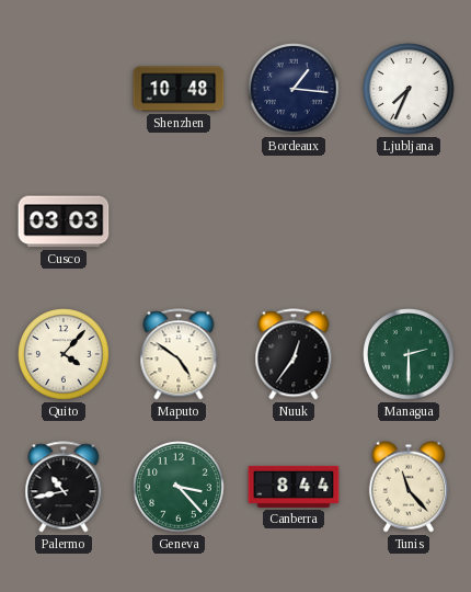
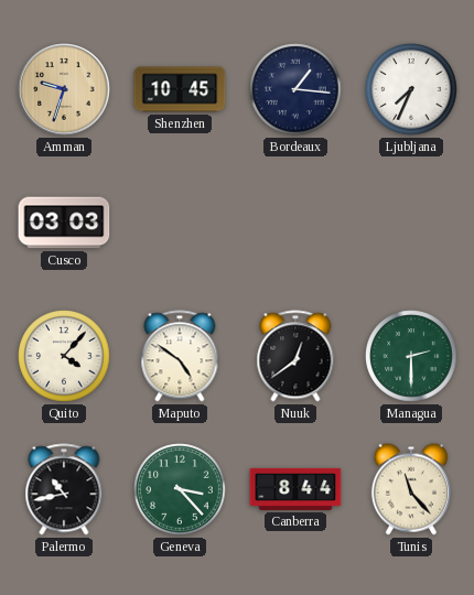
Amman: none -> 9:33 (64, 89)
Shenzhen: 10:48 -> 10:45 (180, 89)
Nuuk: 12:36 -> 12:39 (295, 356)
